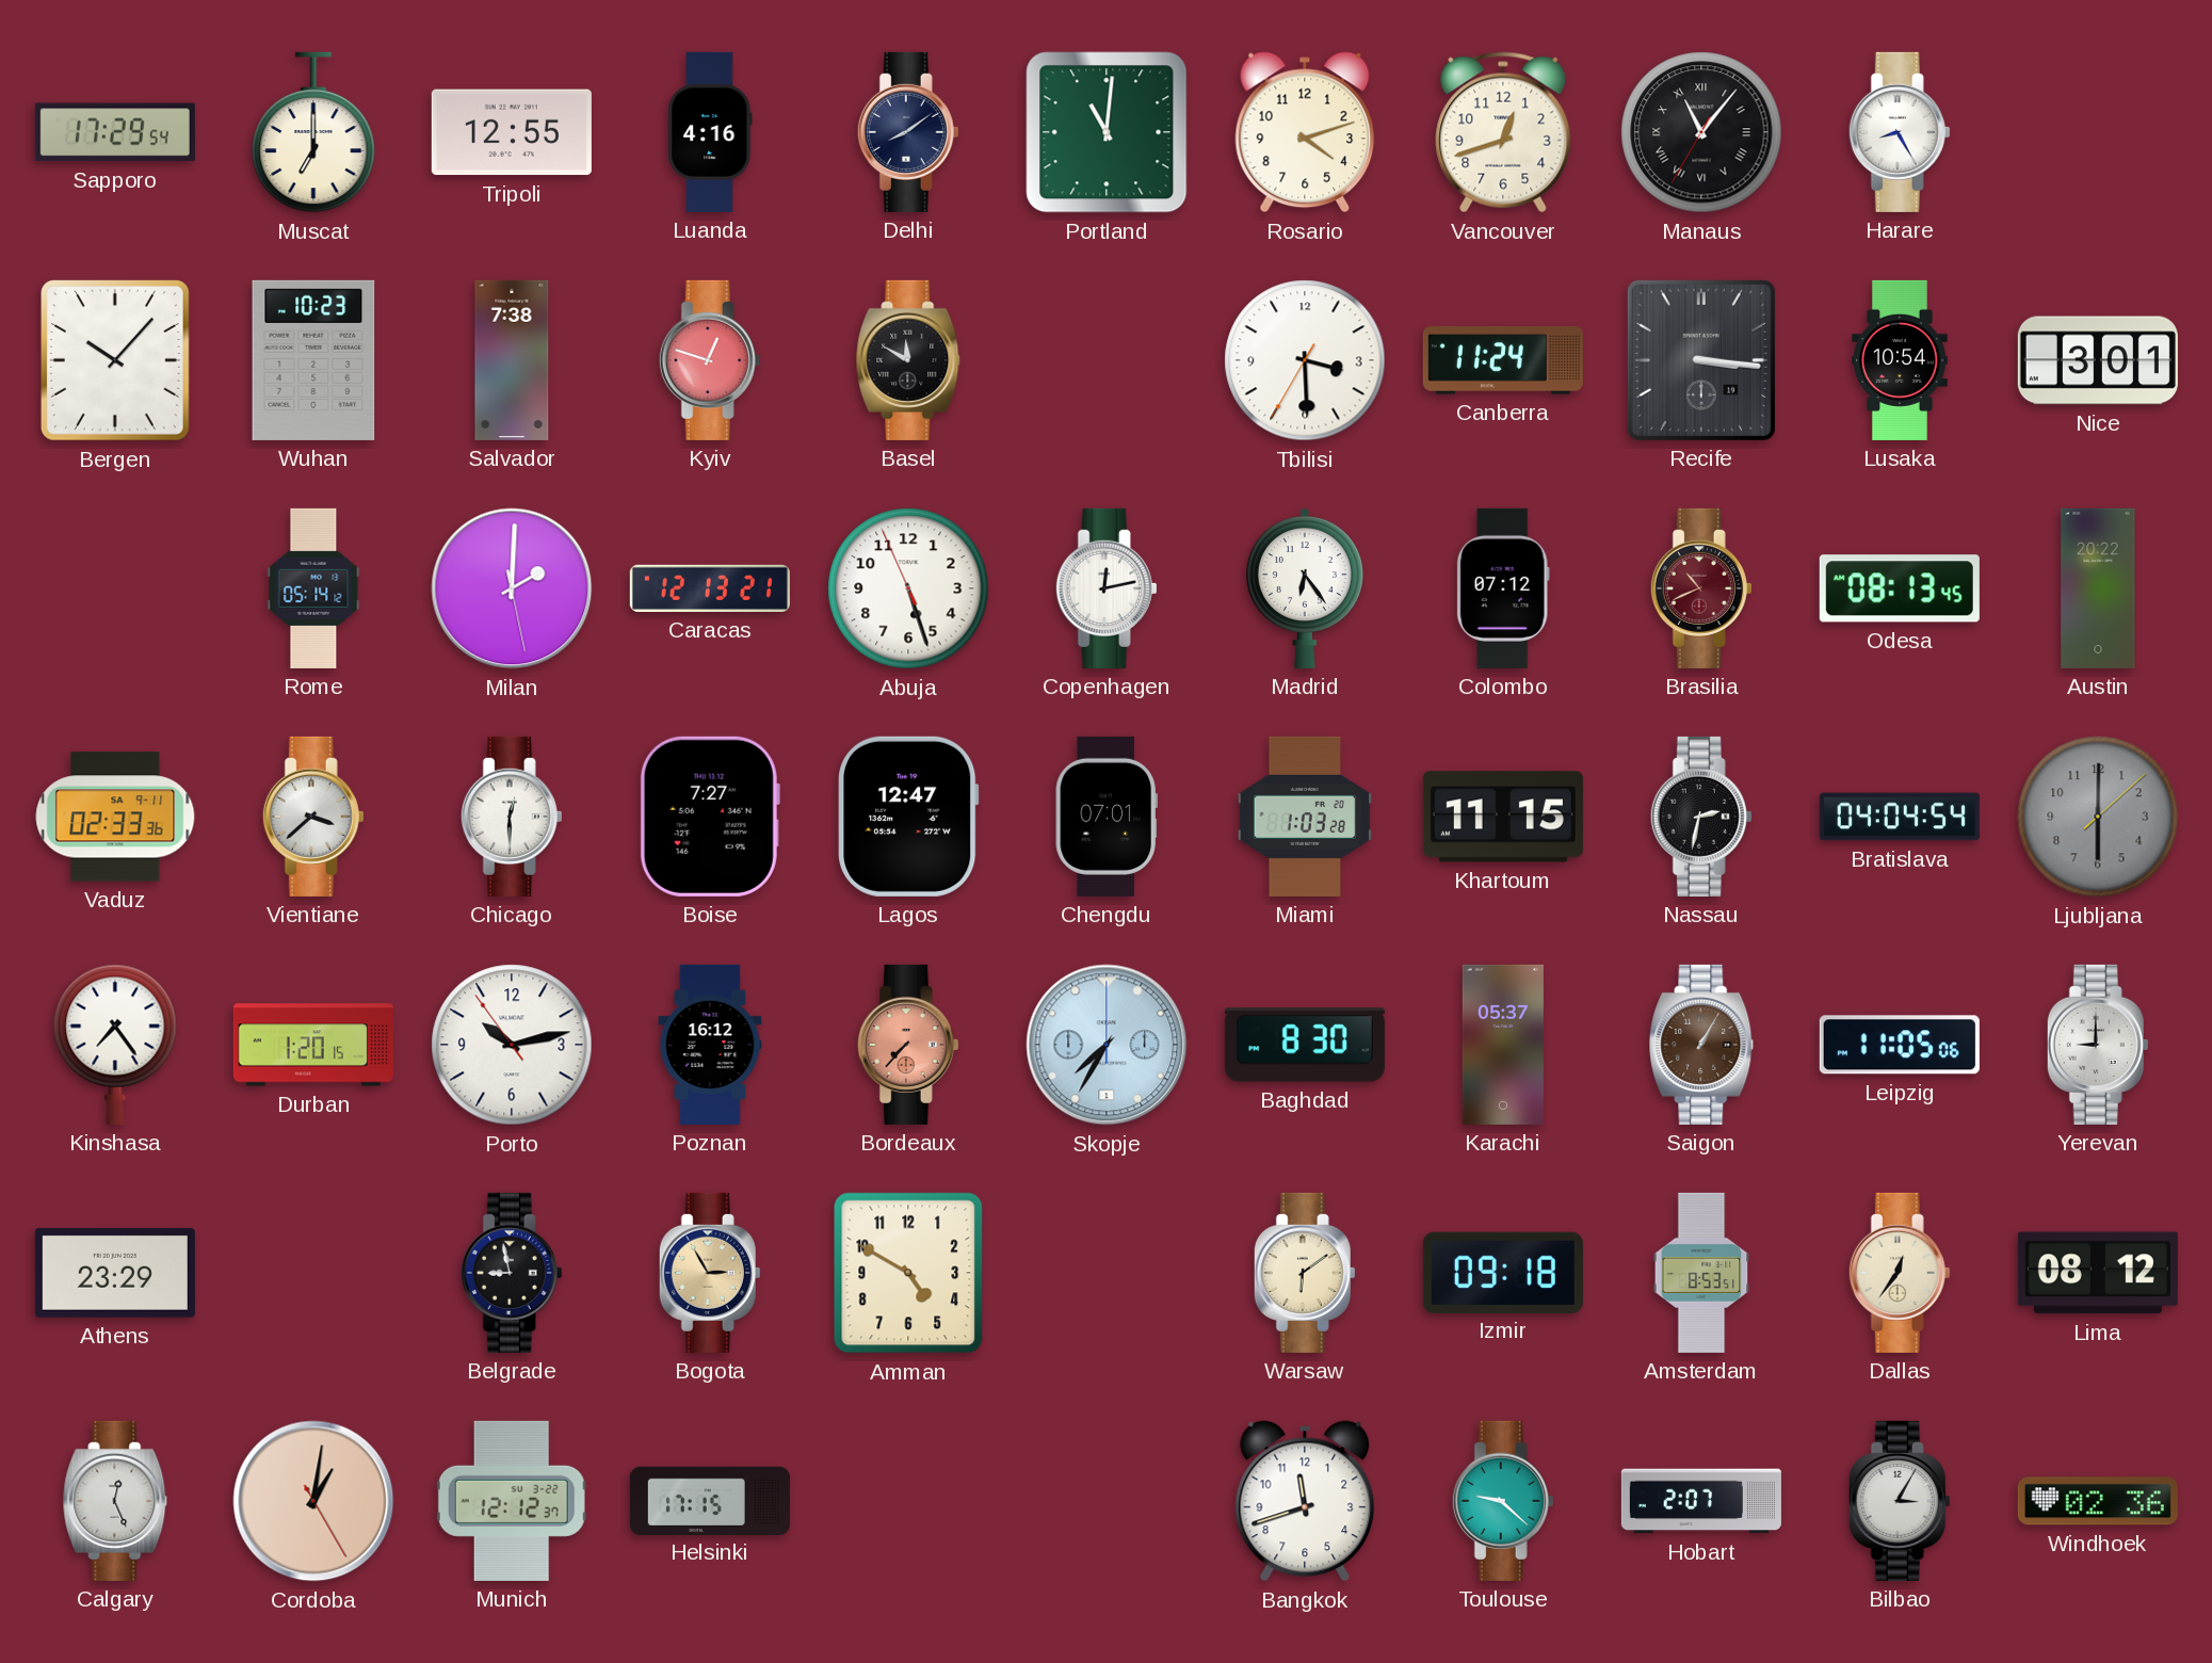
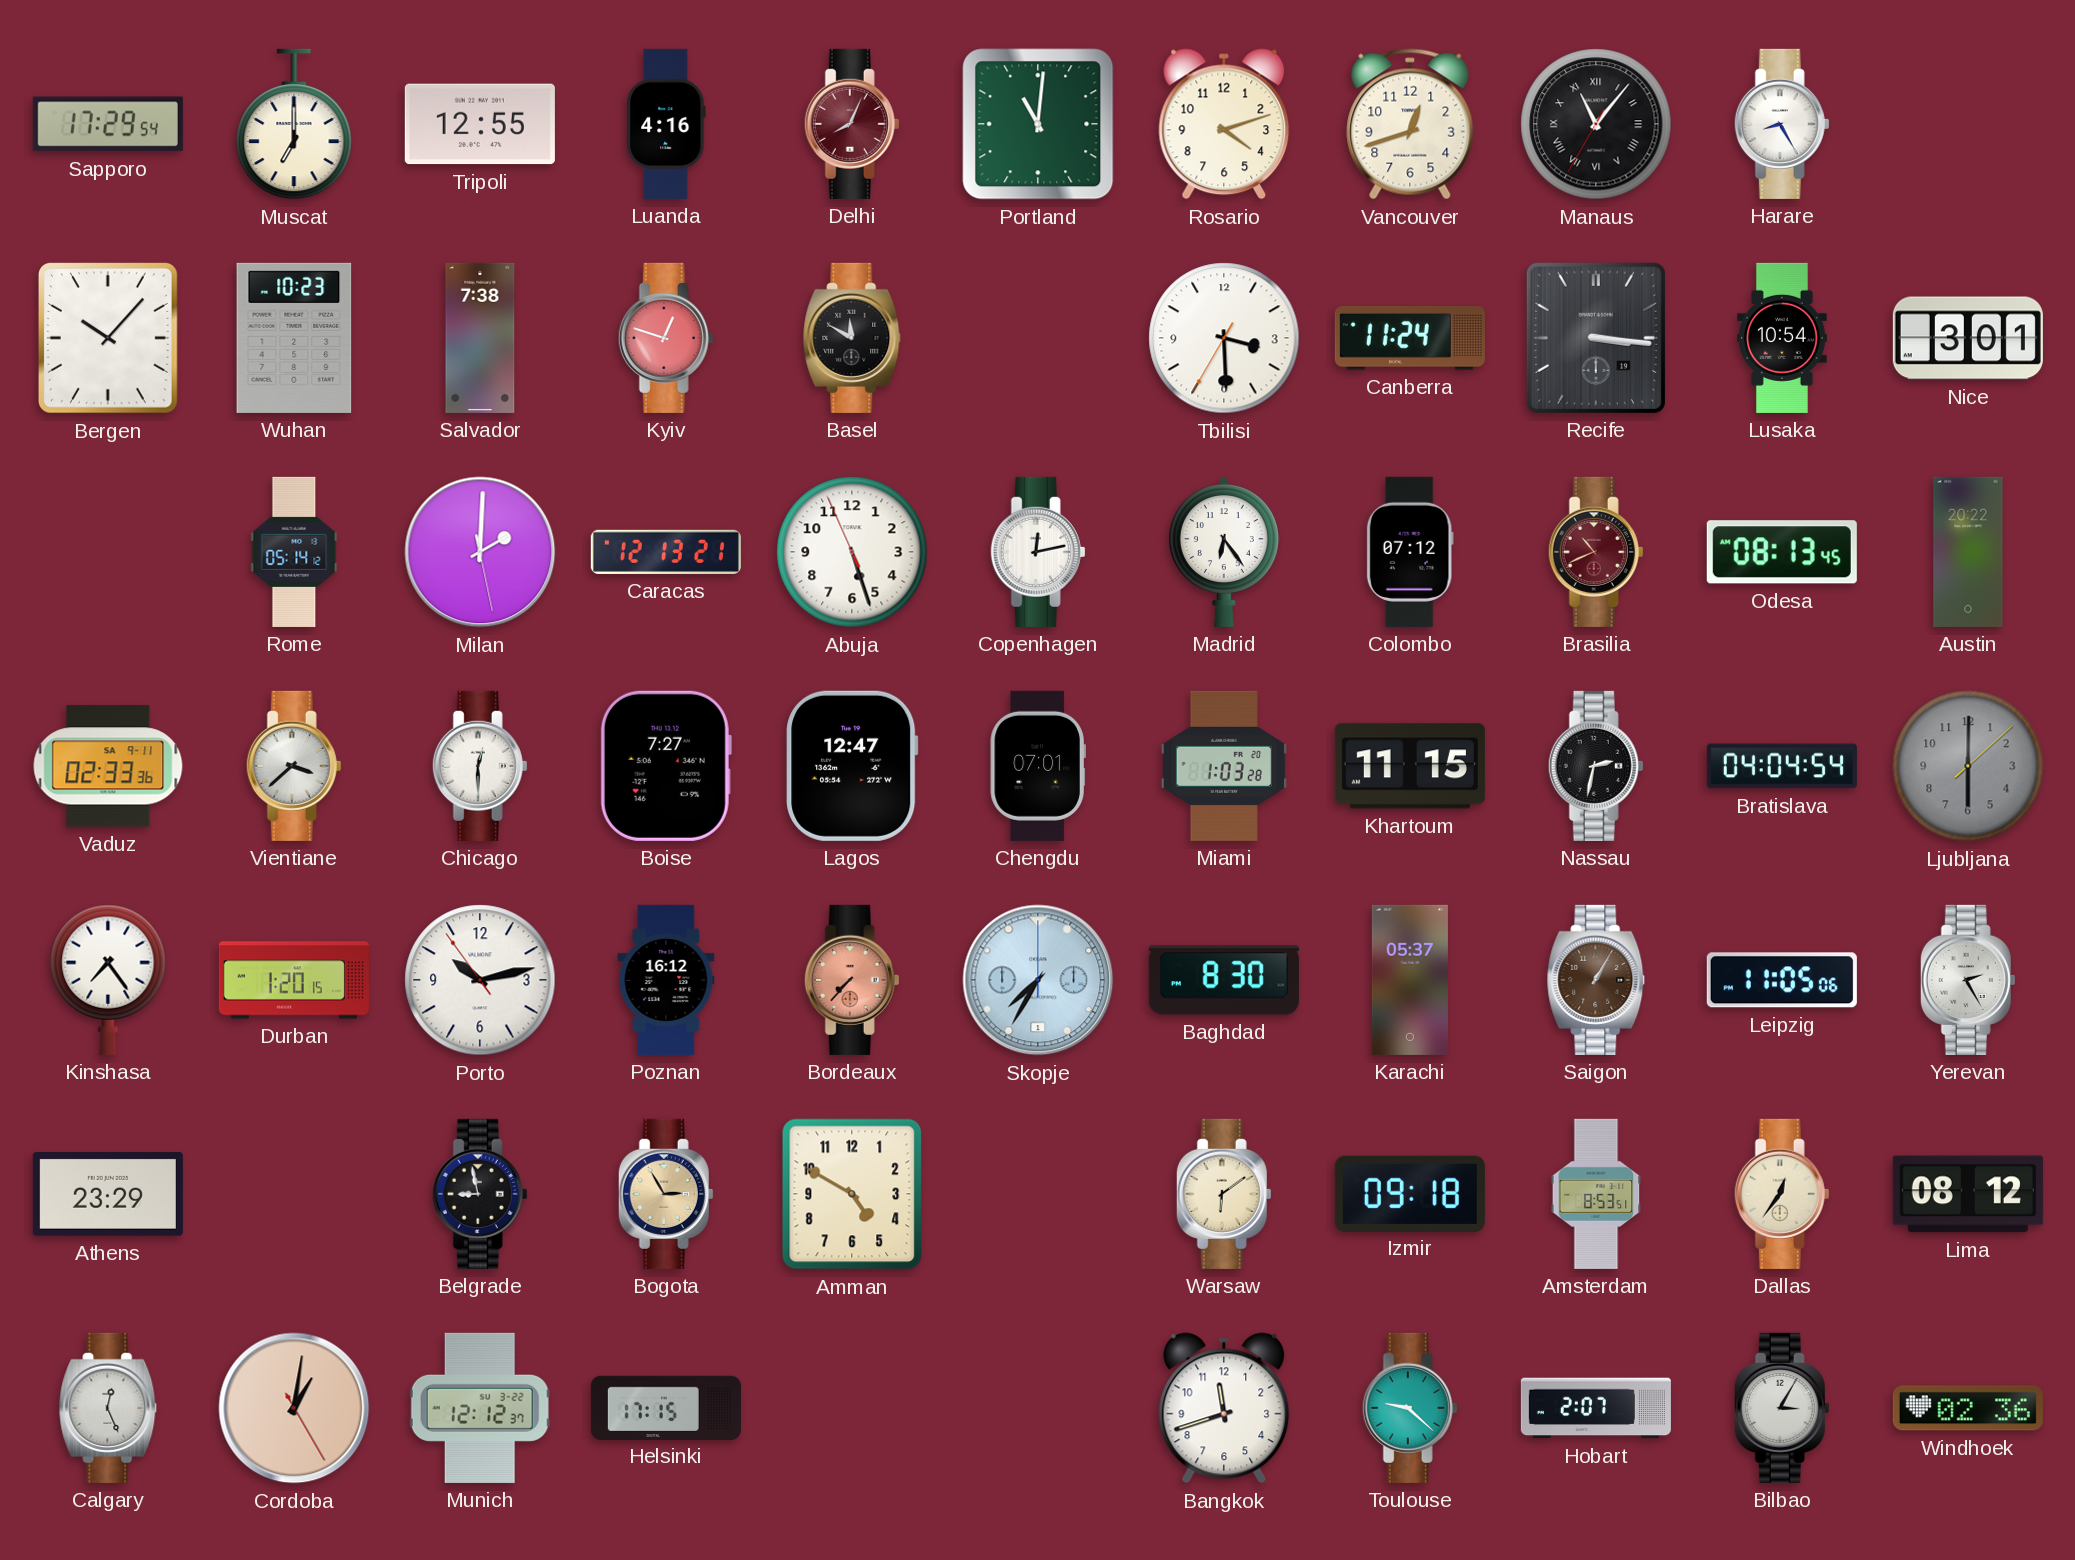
Delhi: 8:09 -> 8:04 (852, 124)
Delhi dial: navy -> burgundy (852, 124)
Yerevan: 9:00 -> 2:25 (1968, 980)
